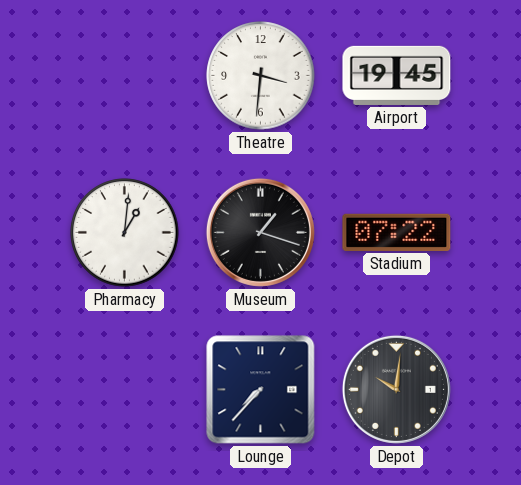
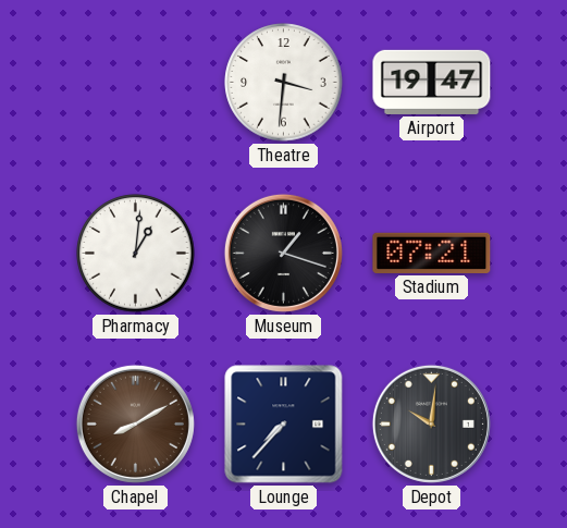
Airport: 19:45 -> 19:47 (432, 82)
Stadium: 07:22 -> 07:21 (432, 253)
Chapel: none -> 8:10 (135, 423)
